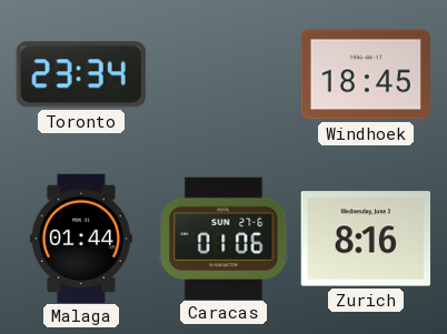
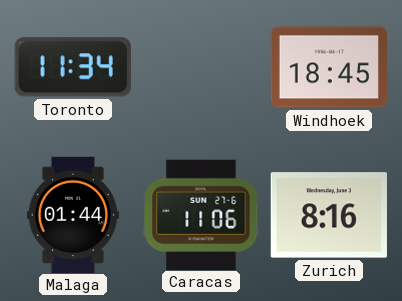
Toronto: 23:34 -> 11:34 (73, 67)
Caracas: 01:06 -> 11:06 (201, 214)
